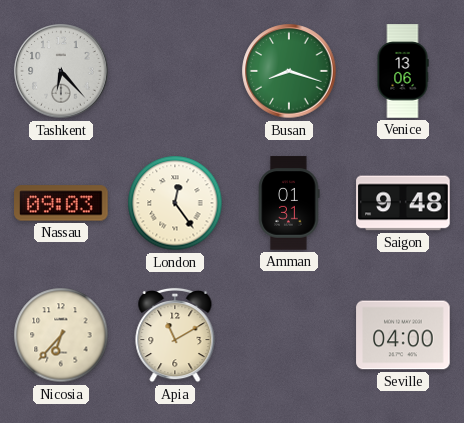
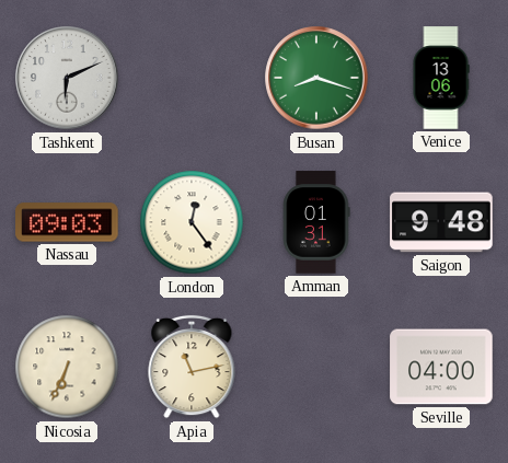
Tashkent: 6:23 -> 6:11 (67, 78)
Nicosia: 6:37 -> 6:34 (67, 367)
Apia: 11:10 -> 11:13 (192, 367)
